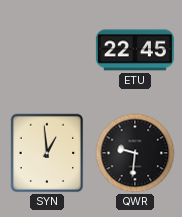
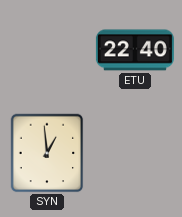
ETU: 22:45 -> 22:40 (135, 50)
QWR: 9:31 -> none (135, 153)
